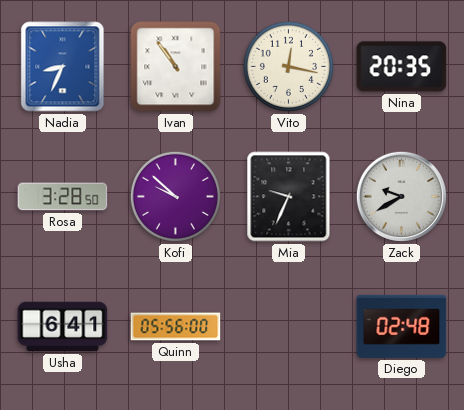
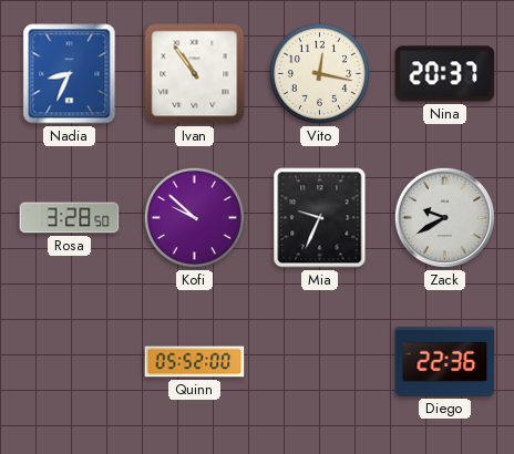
Nina: 20:35 -> 20:37 (445, 74)
Usha: 6:41 -> none (63, 327)
Quinn: 05:56 -> 05:52 (195, 362)
Diego: 02:48 -> 22:36 (445, 361)
